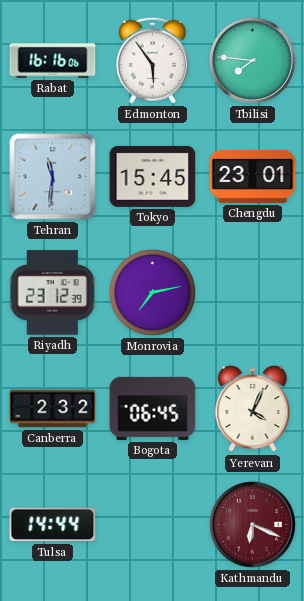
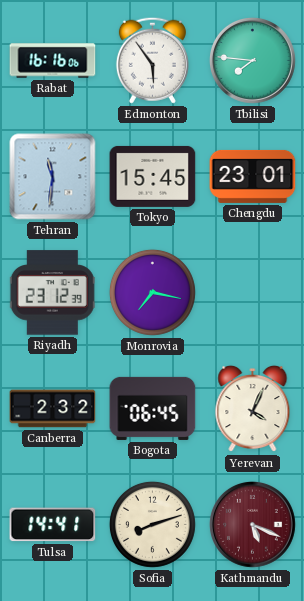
Monrovia: 7:13 -> 7:17 (152, 292)
Tulsa: 14:44 -> 14:41 (53, 525)
Sofia: none -> 8:12 (152, 524)
Kathmandu: 6:19 -> 5:19 (252, 524)
